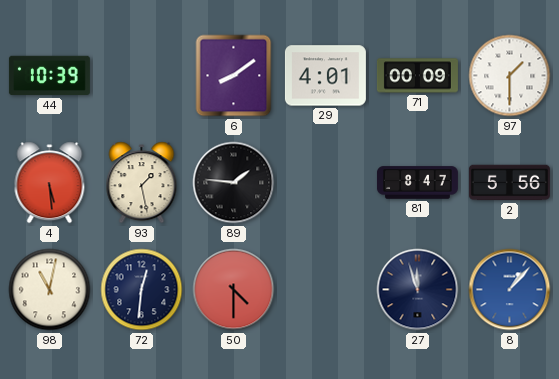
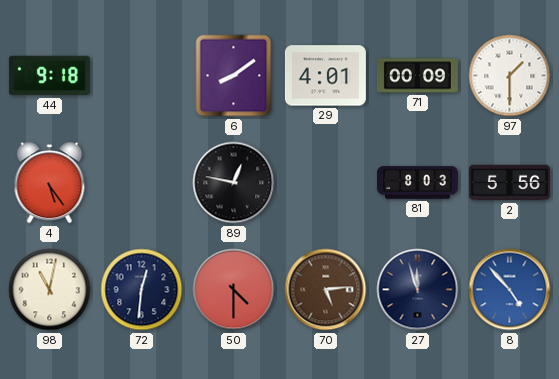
44: 10:39 -> 9:18 (49, 76)
4: 5:29 -> 5:24 (50, 183)
93: 1:28 -> none (142, 183)
89: 1:46 -> 12:47 (234, 183)
81: 8:47 -> 8:03 (417, 183)
70: none -> 5:14 (326, 290)
8: 1:07 -> 4:53 (510, 290)
